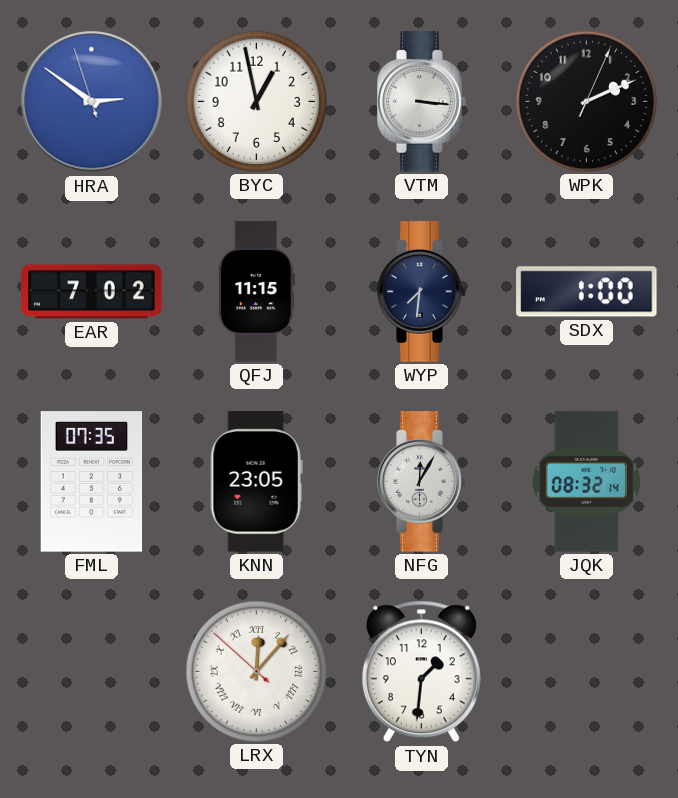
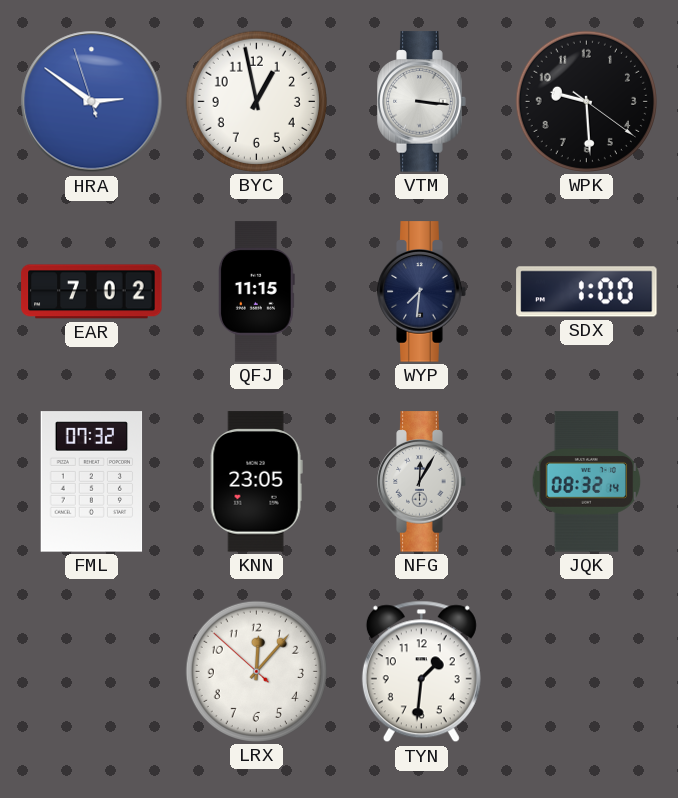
WPK: 2:11 -> 9:29 (586, 101)
FML: 07:35 -> 07:32 (92, 482)
LRX numerals: Roman -> Arabic (256, 671)
